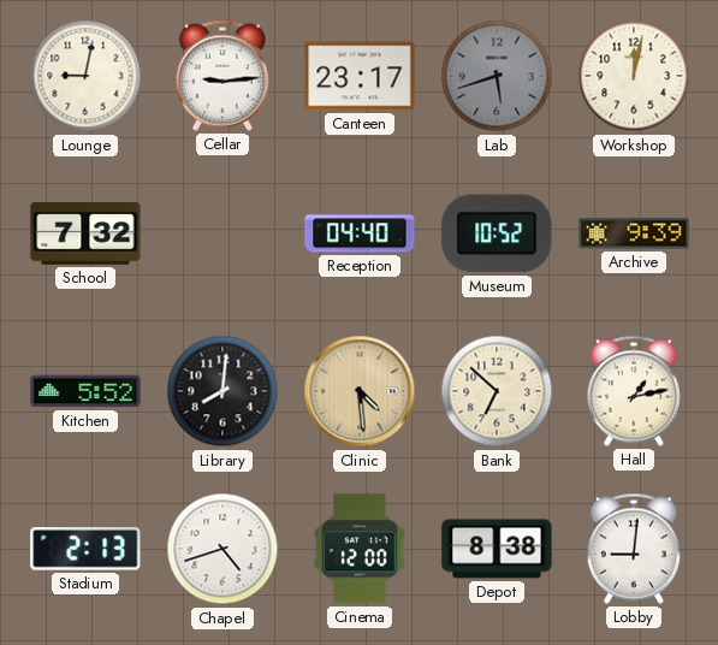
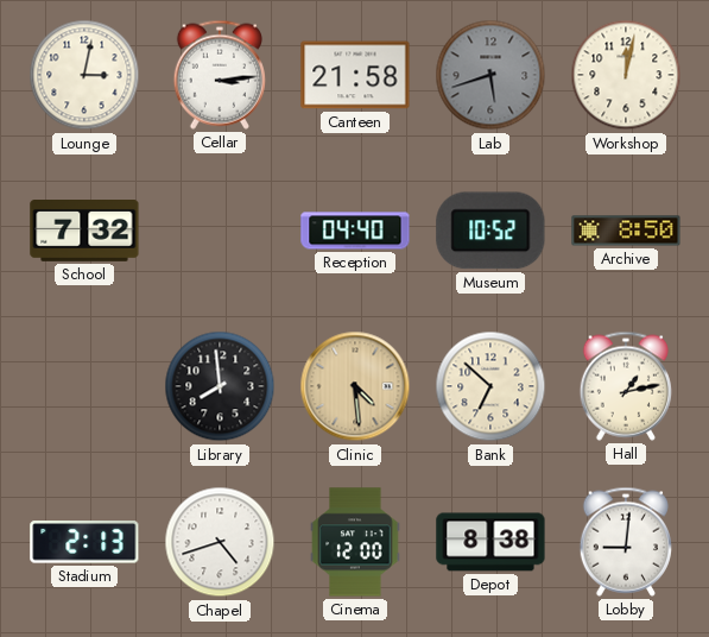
Lounge: 9:02 -> 3:02 (84, 75)
Cellar: 9:14 -> 3:14 (220, 75)
Canteen: 23:17 -> 21:58 (355, 75)
Archive: 9:39 -> 8:50 (626, 231)
Kitchen: 5:52 -> none (85, 391)
Library: 8:01 -> 7:59 (220, 386)
